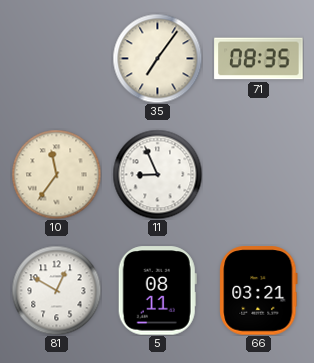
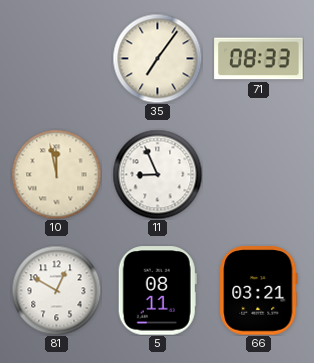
71: 08:35 -> 08:33 (259, 59)
10: 11:36 -> 11:58 (56, 174)
